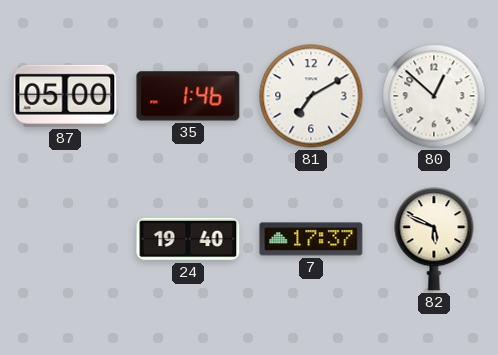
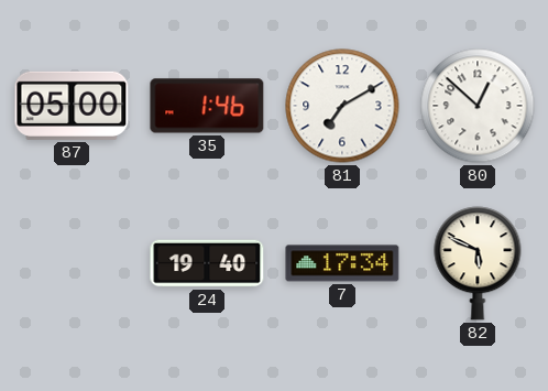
7: 17:37 -> 17:34 (342, 263)
